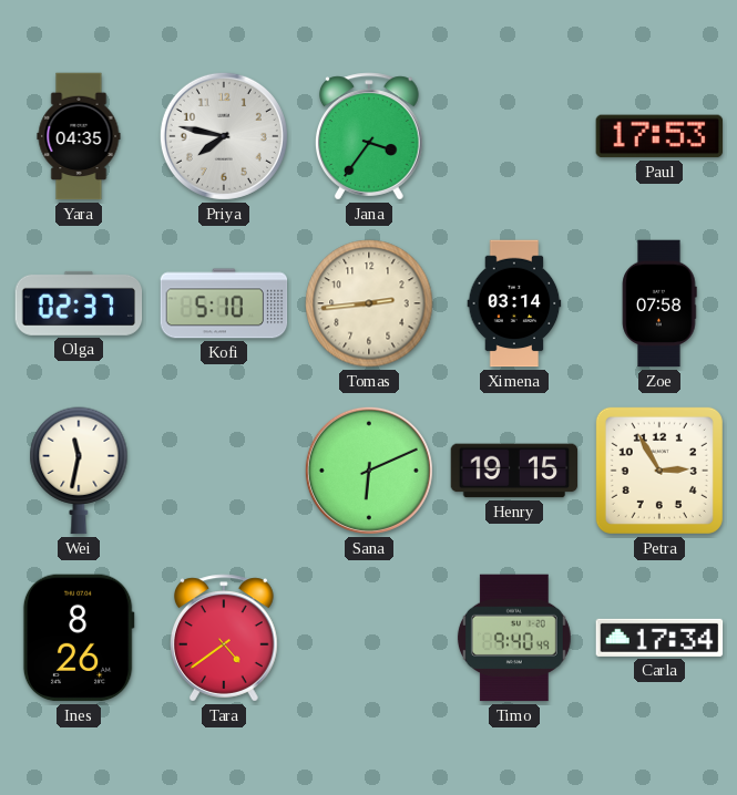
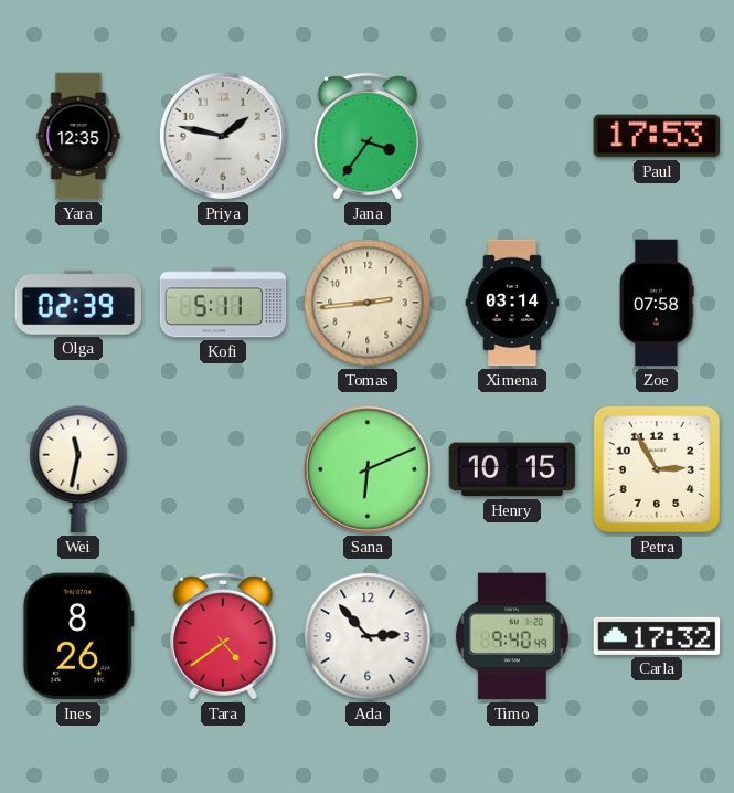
Yara: 04:35 -> 12:35 (78, 136)
Priya: 7:47 -> 1:47 (223, 136)
Olga: 02:37 -> 02:39 (78, 303)
Kofi: 5:10 -> 5:11 (223, 303)
Henry: 19:15 -> 10:15 (512, 469)
Ada: none -> 2:53 (368, 636)
Carla: 17:34 -> 17:32 (657, 636)
